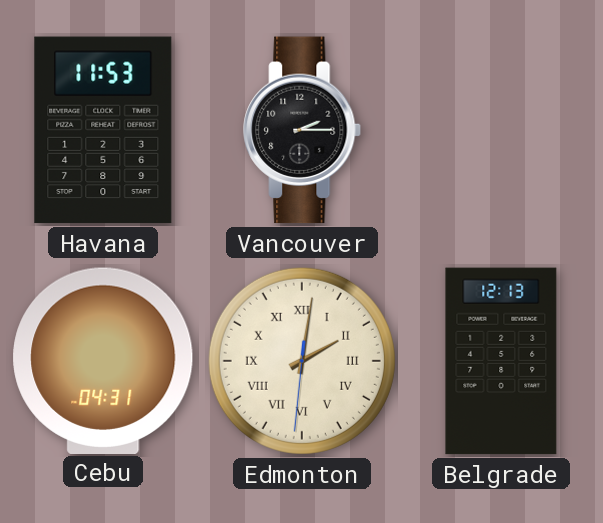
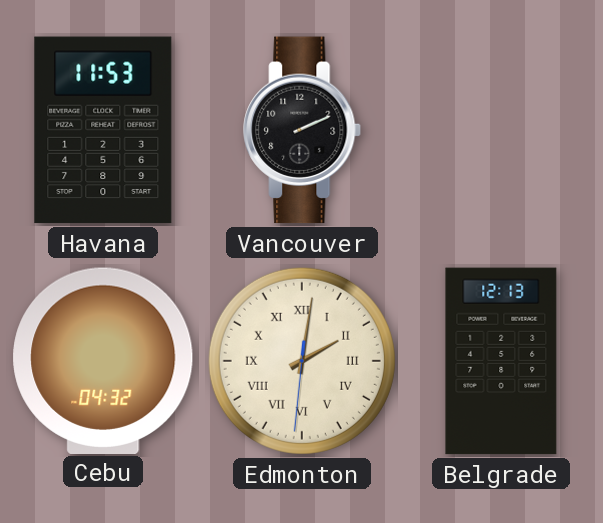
Vancouver: 2:15 -> 2:11 (303, 130)
Cebu: 04:31 -> 04:32 (103, 360)
